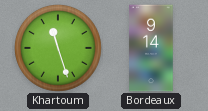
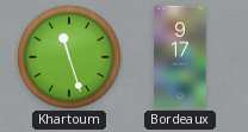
Bordeaux: 9:14 -> 9:17 (180, 57)
